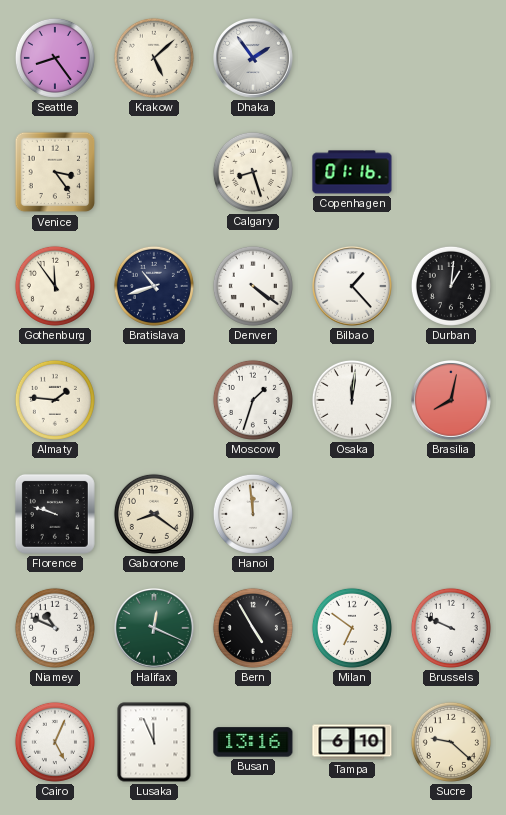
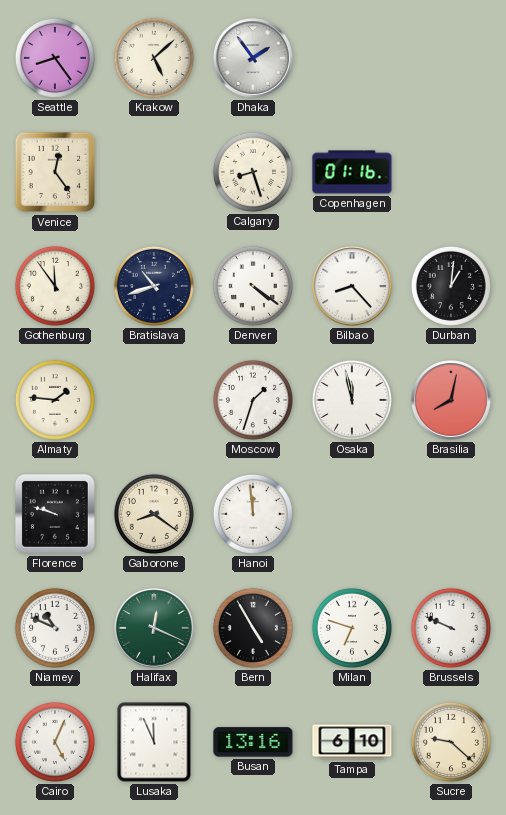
Venice: 3:24 -> 12:24 (55, 172)
Bilbao: 1:23 -> 8:23 (353, 287)
Osaka: 12:01 -> 11:58 (352, 400)
Milan: 6:51 -> 6:48 (352, 628)
